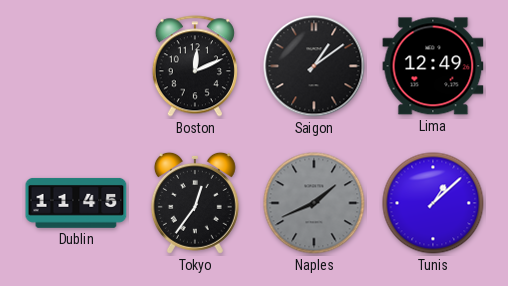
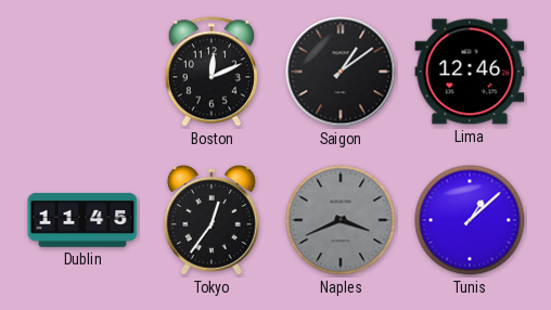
Lima: 12:49 -> 12:46 (470, 72)
Naples: 1:41 -> 3:41 (341, 220)
